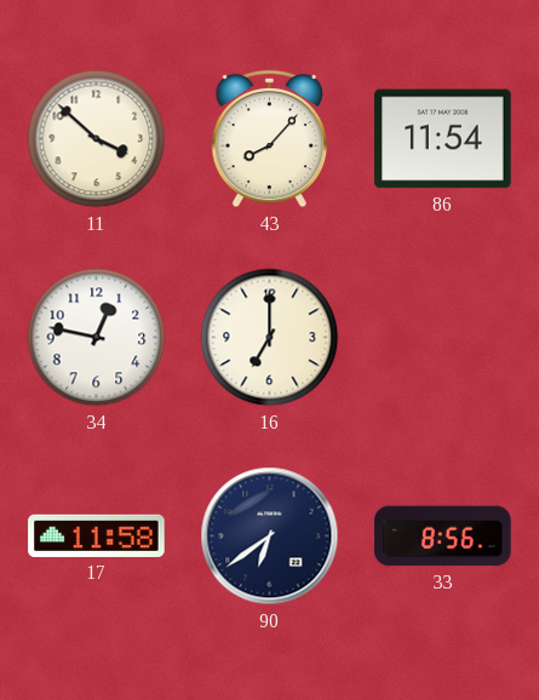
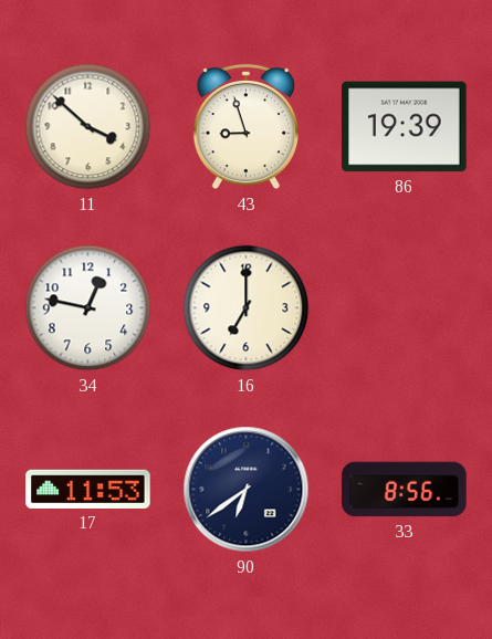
43: 8:07 -> 8:57 (245, 127)
86: 11:54 -> 19:39 (405, 127)
17: 11:58 -> 11:53 (88, 489)
